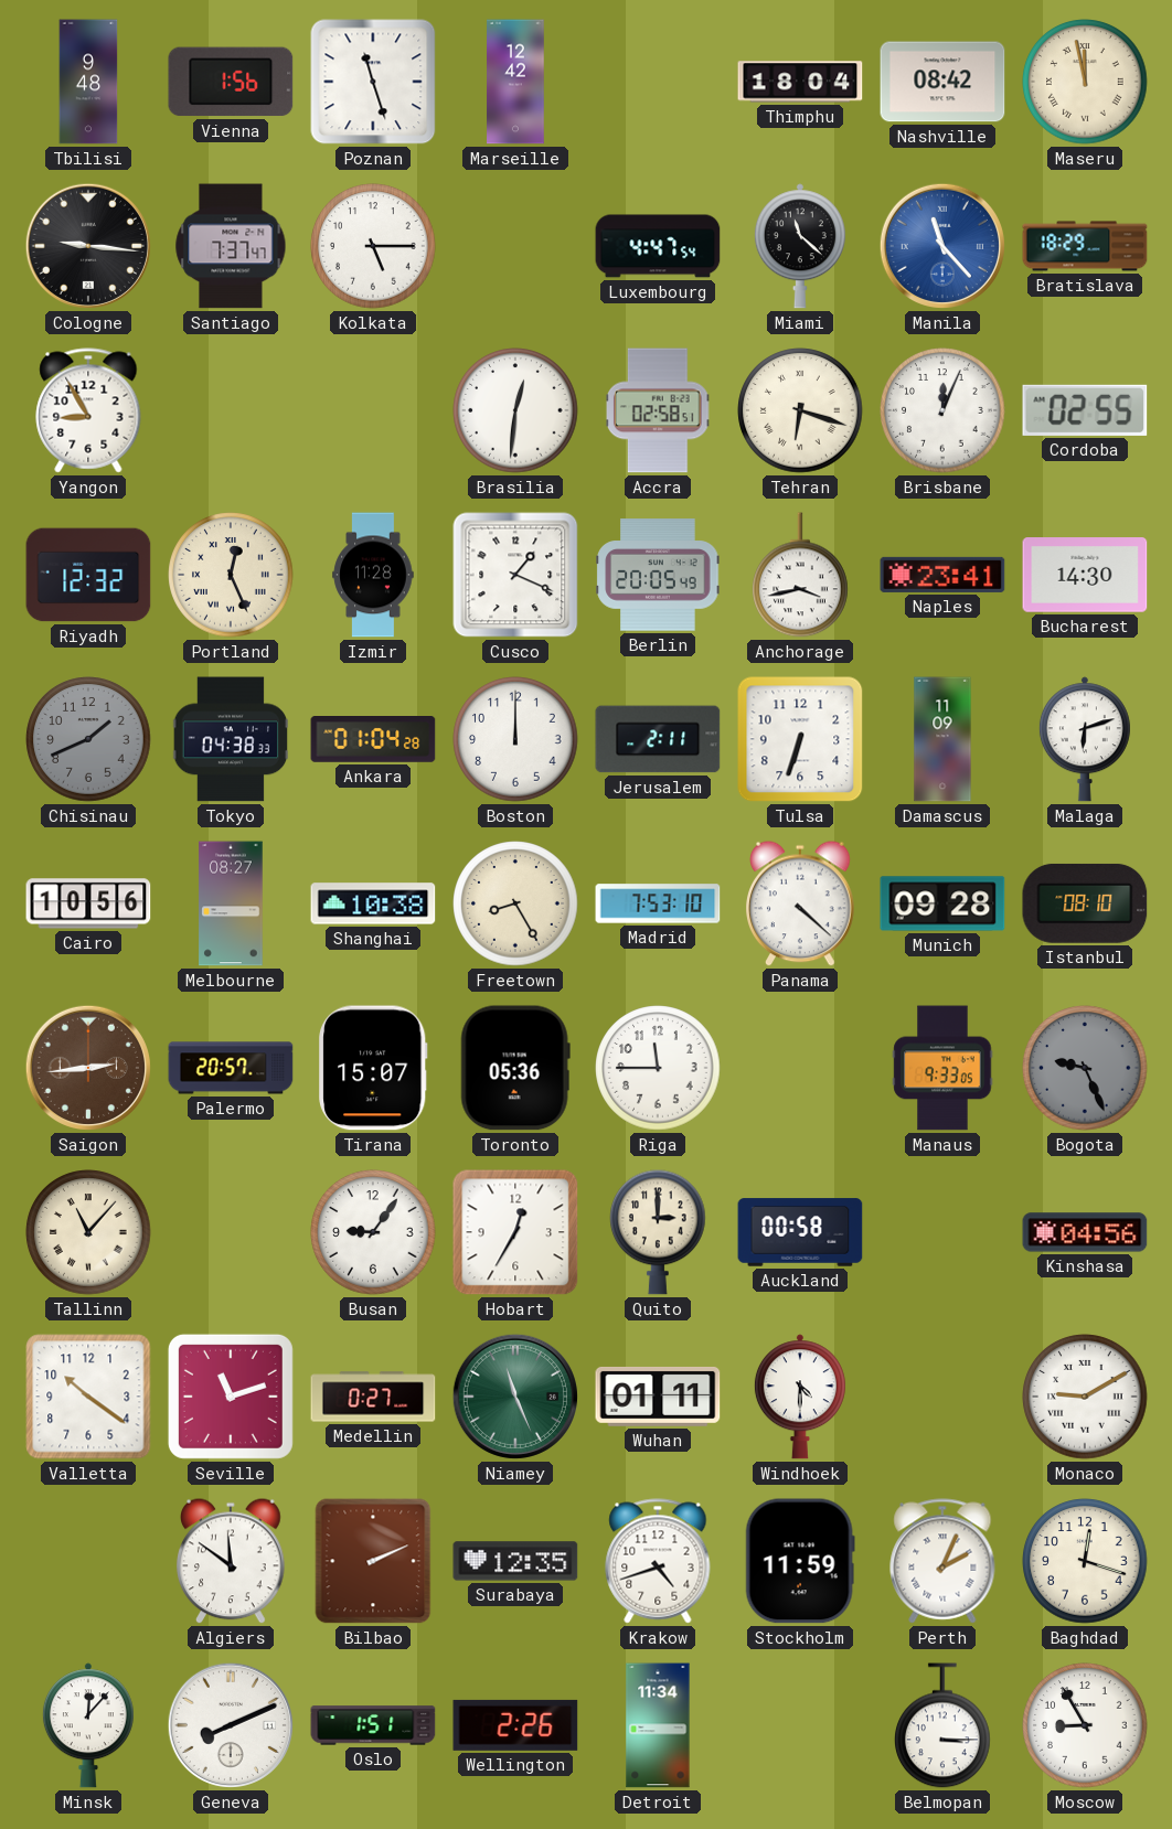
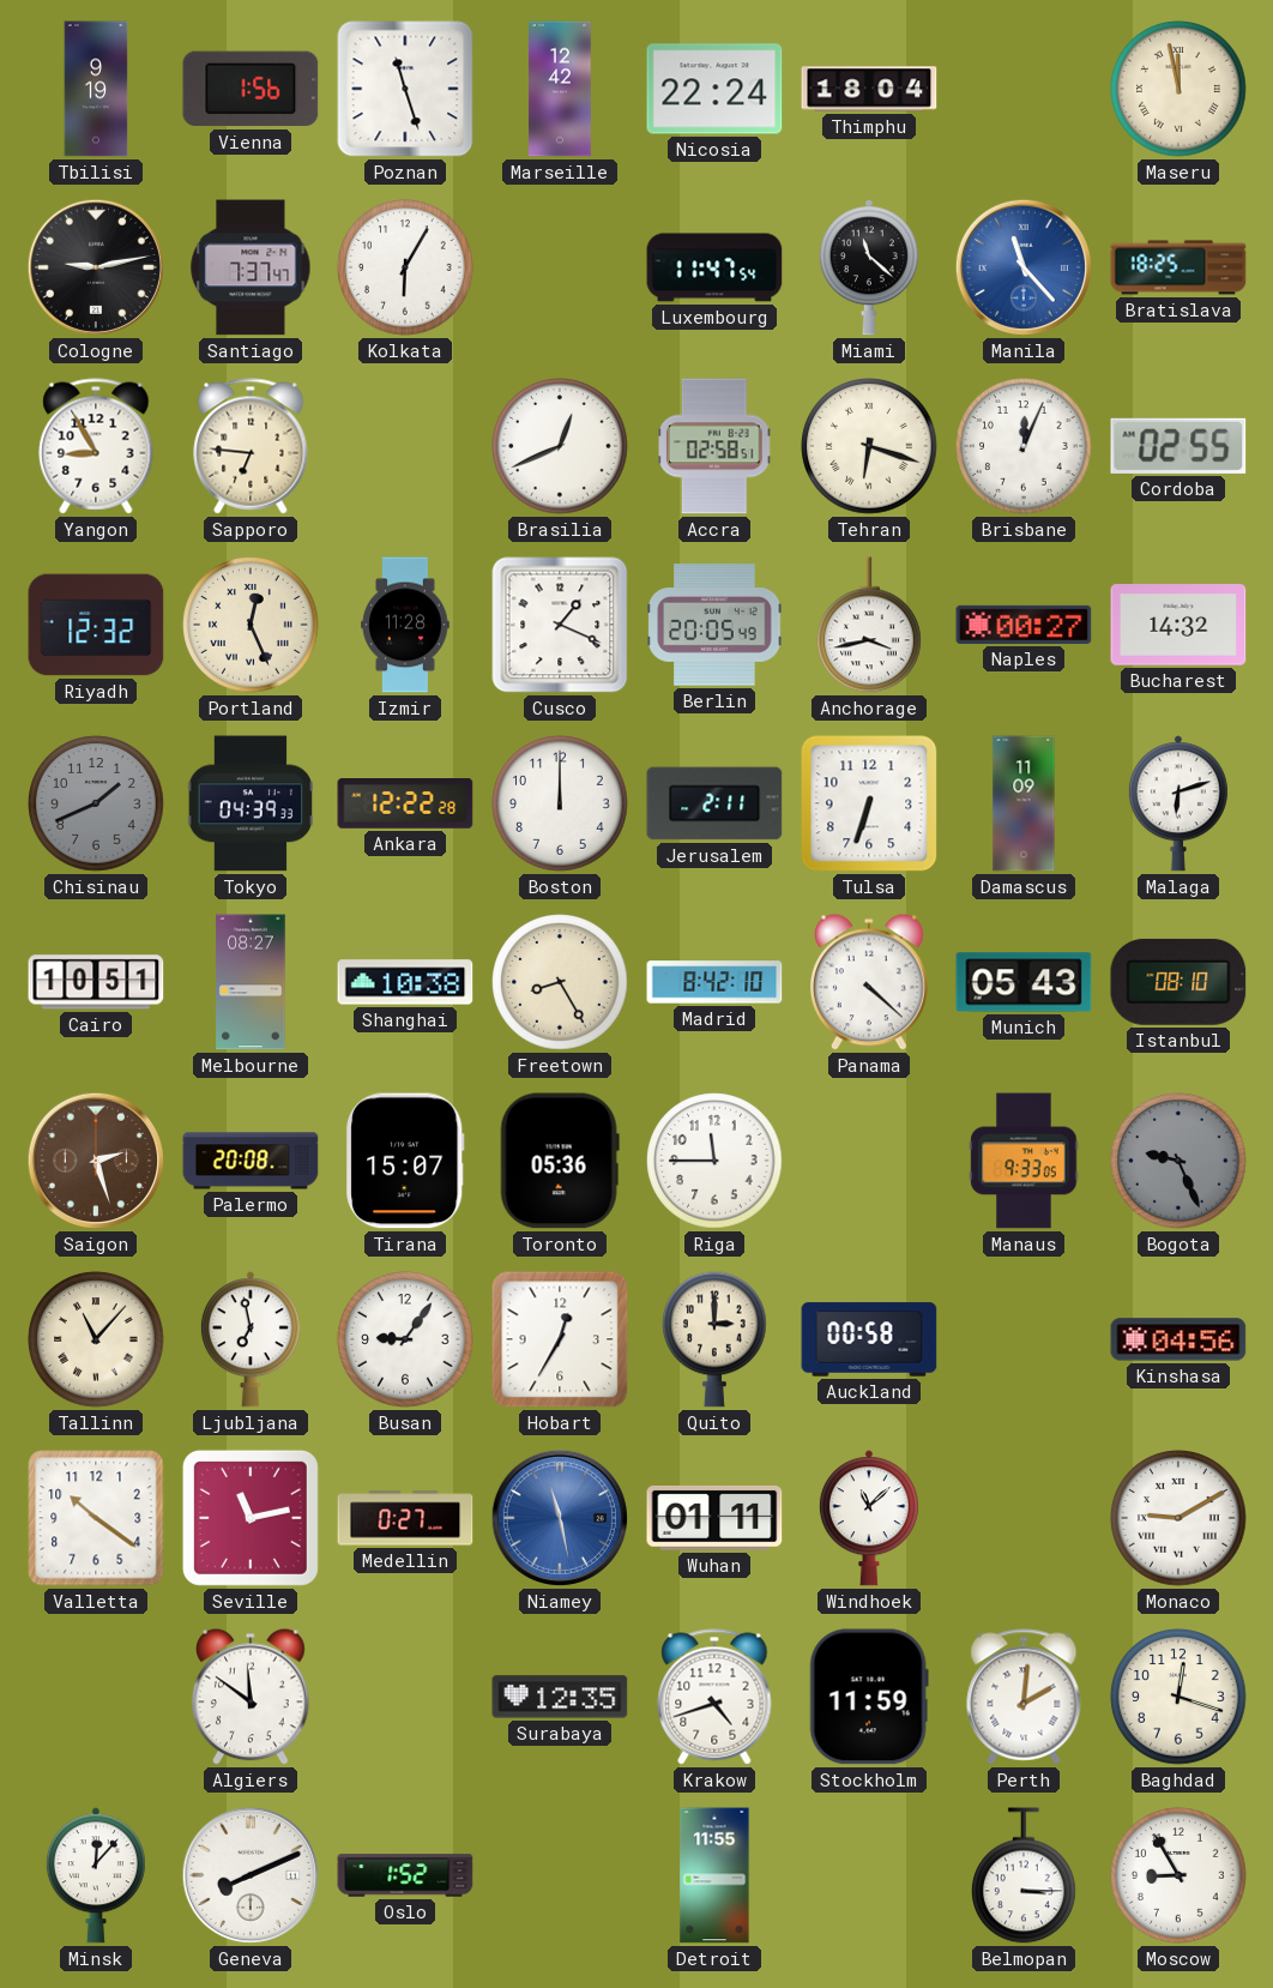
Tbilisi: 9:48 -> 9:19 (96, 89)
Nicosia: none -> 22:24 (714, 89)
Nashville: 08:42 -> none (942, 82)
Cologne: 9:16 -> 9:13 (96, 267)
Kolkata: 5:15 -> 6:05 (405, 267)
Luxembourg: 4:47 -> 11:47 (714, 267)
Bratislava: 18:29 -> 18:25 (1178, 267)
Sapporo: none -> 6:46 (251, 446)
Brasilia: 12:31 -> 12:41 (560, 446)
Naples: 23:41 -> 00:27 (1024, 625)
Bucharest: 14:30 -> 14:32 (1178, 625)
Tokyo: 04:38 -> 04:39 (251, 803)
Ankara: 01:04 -> 12:22 (405, 805)
Cairo: 10:56 -> 10:51 (96, 982)
Madrid: 7:53 -> 8:42 (714, 982)
Munich: 09:28 -> 05:43 (1024, 982)
Saigon: 2:44 -> 2:27 (96, 1161)
Palermo: 20:57 -> 20:08 (251, 1161)
Ljubljana: none -> 6:58 (251, 1339)
Seville: 11:12 -> 11:13 (251, 1518)
Niamey: 11:26 -> 11:28 (560, 1518)
Niamey dial: green -> blue (560, 1518)
Windhoek: 4:30 -> 11:08 (869, 1518)
Bilbao: 2:11 -> none (373, 1561)
Perth: 2:04 -> 2:01 (1024, 1697)
Oslo: 1:51 -> 1:52 (405, 1875)
Wellington: 2:26 -> none (515, 1725)
Detroit: 11:34 -> 11:55 (714, 1875)
